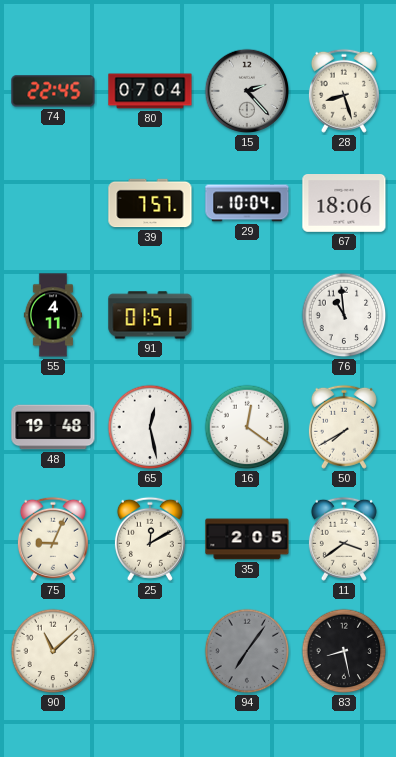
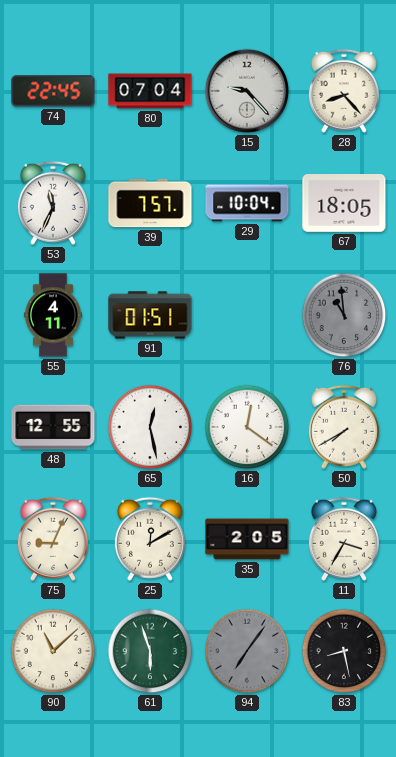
15: 2:23 -> 9:23 (247, 91)
28: 8:27 -> 8:23 (344, 91)
53: none -> 11:34 (53, 203)
67: 18:06 -> 18:05 (344, 204)
76 dial: white -> grey (344, 315)
48: 19:48 -> 12:55 (53, 427)
11: 3:39 -> 3:35 (344, 539)
61: none -> 5:57 (150, 651)
